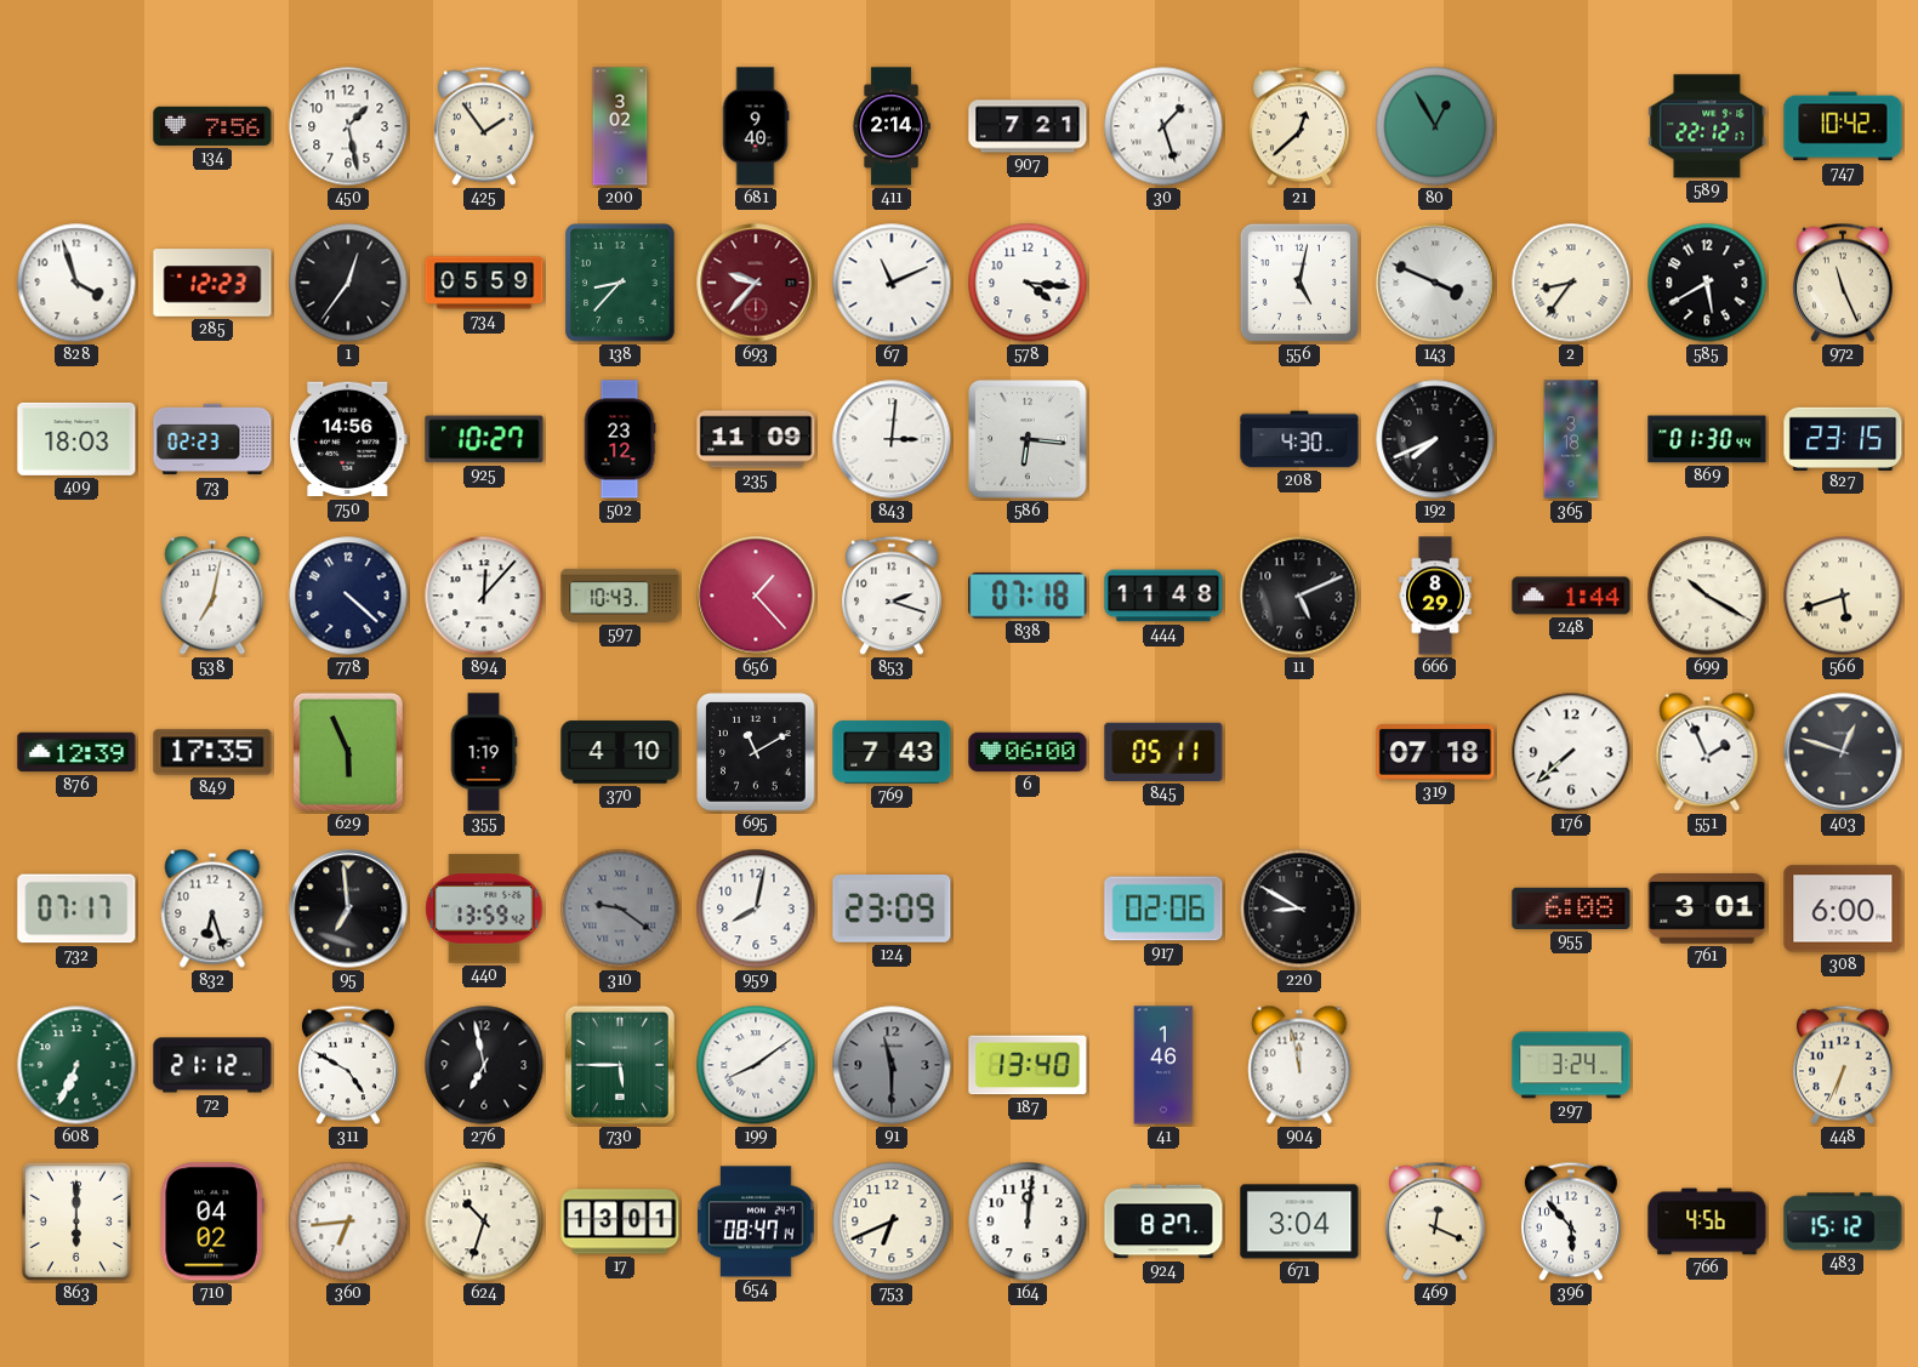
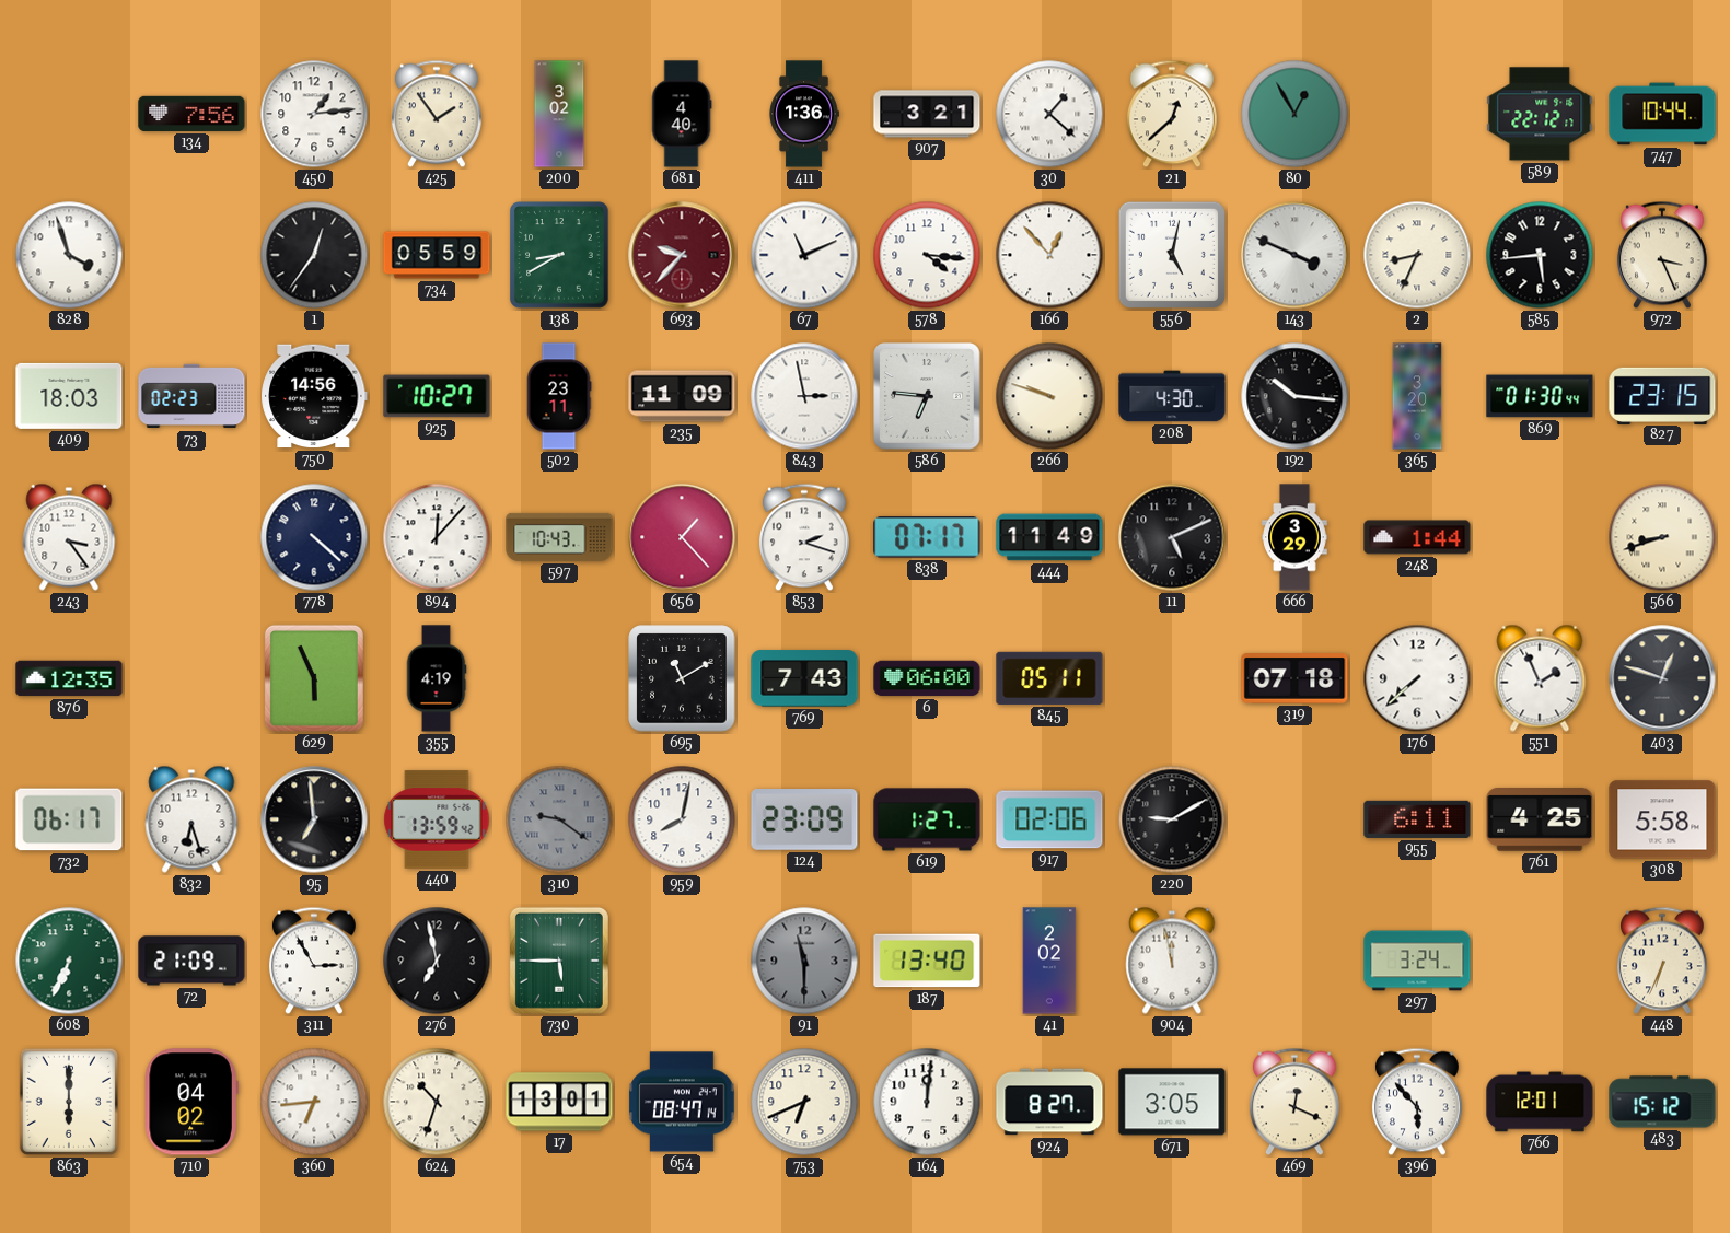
450: 1:28 -> 1:14 (314, 114)
681: 9:40 -> 4:40 (682, 114)
411: 2:14 -> 1:36 (804, 114)
907: 7:21 -> 3:21 (927, 114)
30: 1:27 -> 1:22 (1049, 114)
747: 10:42 -> 10:44 (1662, 114)
285: 12:23 -> none (212, 283)
138: 8:37 -> 8:40 (559, 255)
166: none -> 12:53 (1049, 255)
2: 8:36 -> 8:34 (1417, 255)
585: 5:40 -> 5:44 (1540, 255)
972: 11:26 -> 3:26 (1662, 255)
502: 23:12 -> 23:11 (559, 396)
843: 3:01 -> 2:58 (804, 396)
586: 6:16 -> 6:46 (927, 396)
266: none -> 9:48 (1049, 396)
192: 7:41 -> 10:16 (1294, 396)
365: 3:18 -> 3:20 (1417, 396)
243: none -> 3:24 (69, 537)
538: 7:02 -> none (212, 596)
838: 07:18 -> 07:17 (927, 537)
444: 11:48 -> 11:49 (1049, 537)
666: 8:29 -> 3:29 (1294, 537)
699: 10:20 -> none (1707, 596)
566: 5:42 -> 8:42 (1662, 537)
876: 12:39 -> 12:35 (69, 678)
849: 17:35 -> none (212, 752)
355: 1:19 -> 4:19 (437, 678)
370: 4:10 -> none (620, 752)
732: 07:17 -> 06:17 (69, 819)
619: none -> 1:27 (927, 819)
220: 8:50 -> 9:10 (1172, 819)
955: 6:08 -> 6:11 (1417, 819)
761: 3:01 -> 4:25 (1540, 819)
308: 6:00 -> 5:58 (1662, 819)
72: 21:12 -> 21:09 (191, 961)
311: 4:50 -> 2:55 (314, 961)
199: 8:09 -> none (756, 1065)
41: 1:46 -> 2:02 (1049, 961)
671: 3:04 -> 3:05 (1172, 1102)
766: 4:56 -> 12:01 (1540, 1102)
